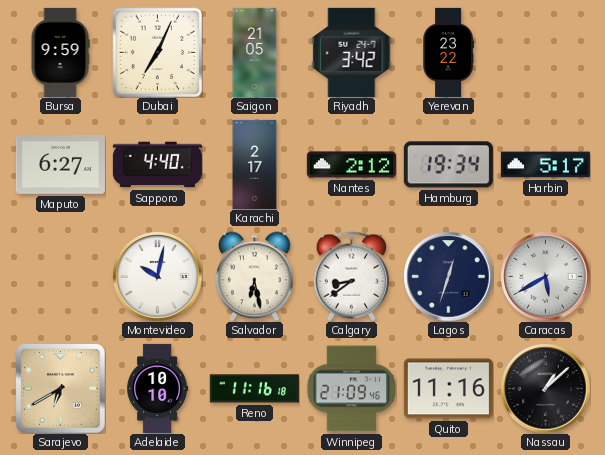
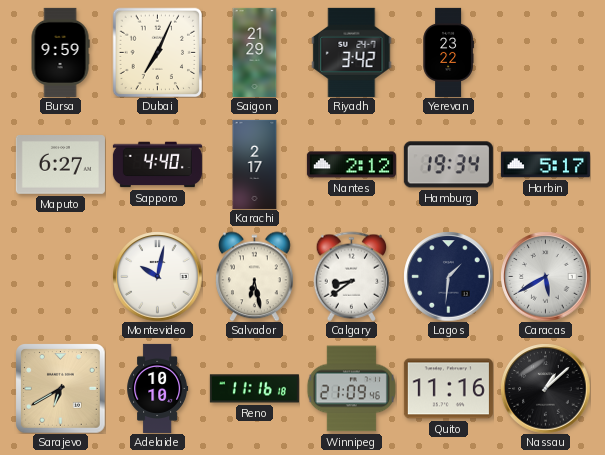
Saigon: 21:05 -> 21:29 (255, 52)
Lagos: 12:33 -> 1:31 (448, 276)
